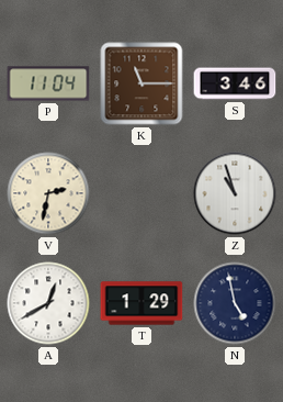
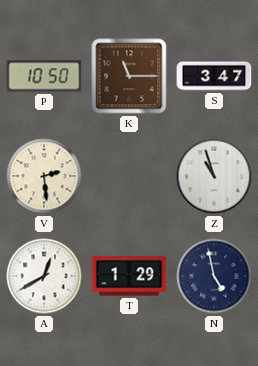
P: 11:04 -> 10:50 (44, 76)
S: 3:46 -> 3:47 (214, 76)
V: 2:32 -> 2:29 (44, 176)
